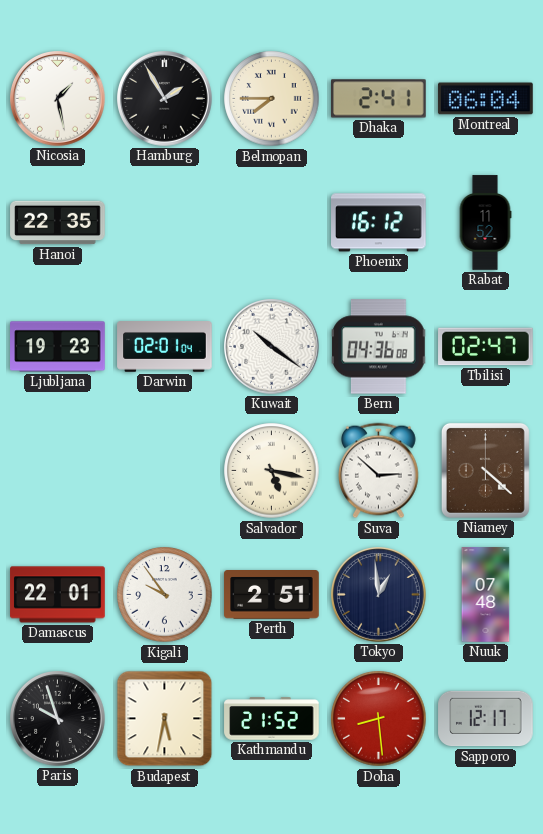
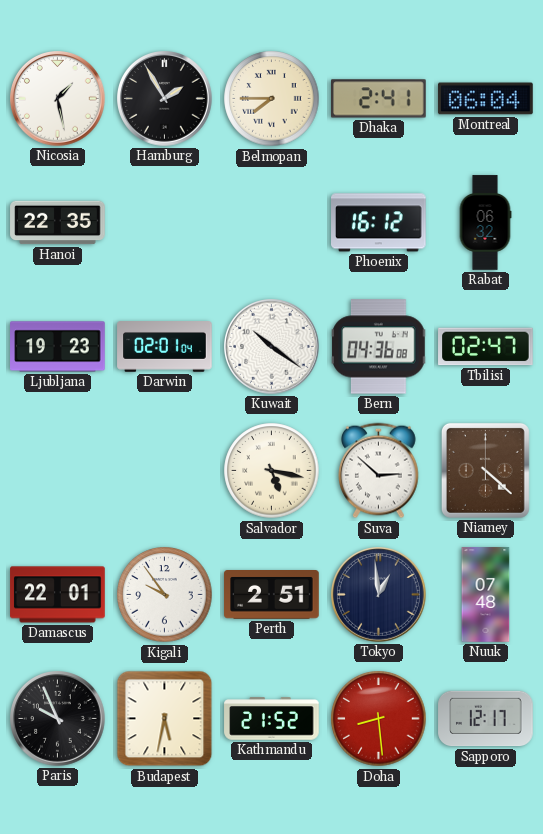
Rabat: 11:52 -> 06:32 (485, 223)
Paris: 9:57 -> 9:56 (58, 719)
